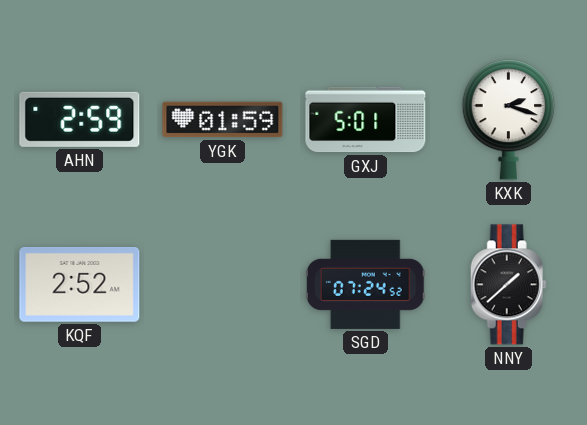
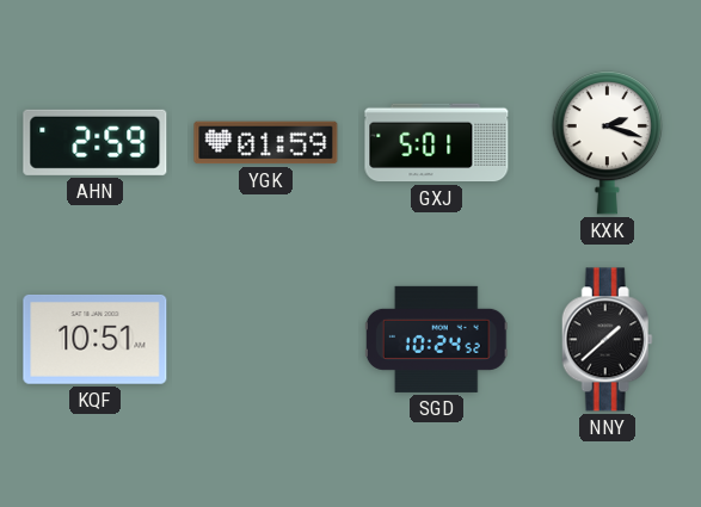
KQF: 2:52 -> 10:51 (96, 340)
SGD: 07:24 -> 10:24 (436, 339)
